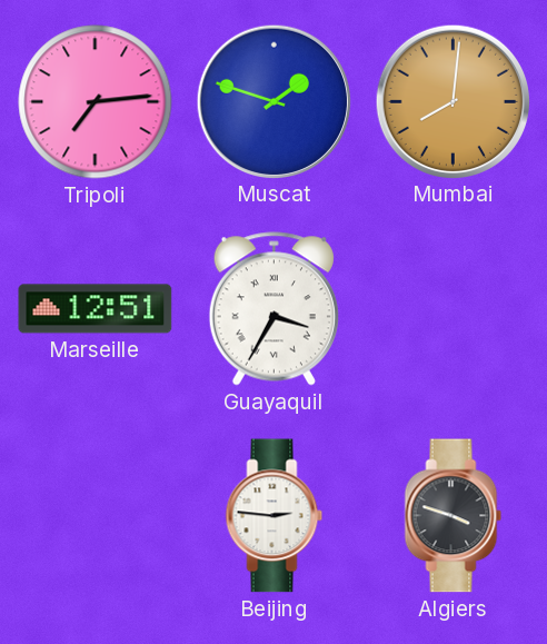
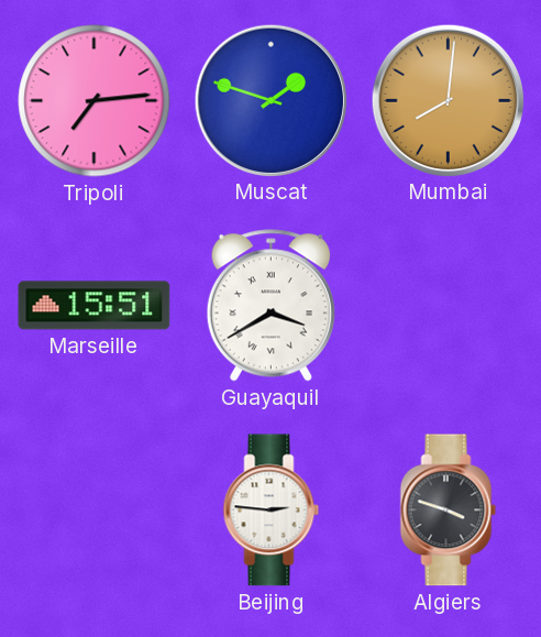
Marseille: 12:51 -> 15:51 (95, 306)
Guayaquil: 3:35 -> 3:40 (270, 306)
